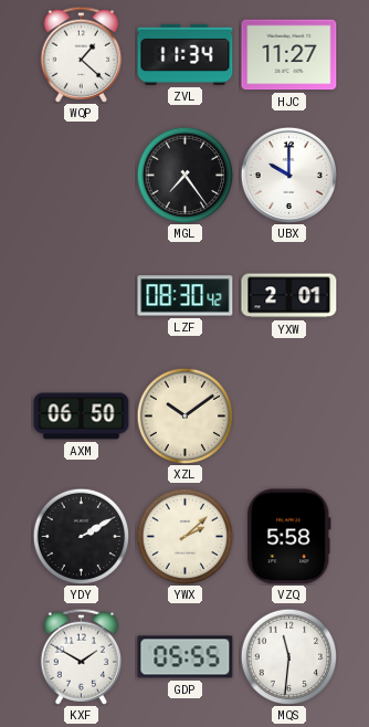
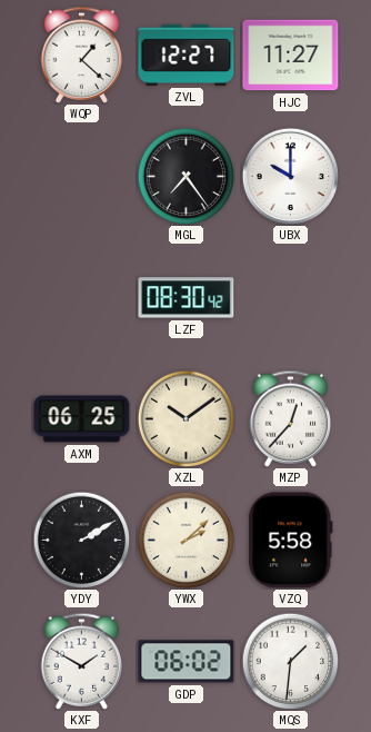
ZVL: 11:34 -> 12:27 (187, 55)
YXW: 2:01 -> none (289, 296)
AXM: 06:50 -> 06:25 (82, 419)
MZP: none -> 12:37 (291, 418)
GDP: 05:55 -> 06:02 (187, 662)
MQS: 11:31 -> 1:31 (290, 661)
